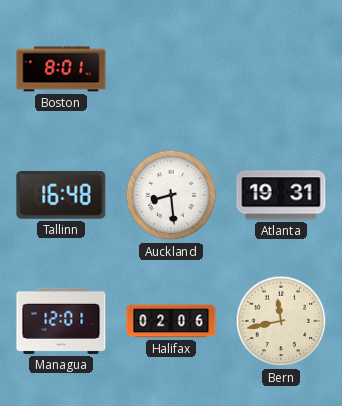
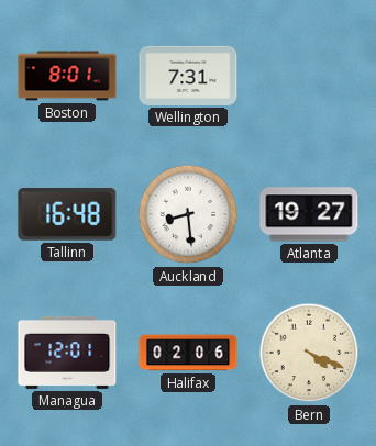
Wellington: none -> 7:31 (188, 76)
Atlanta: 19:31 -> 19:27 (309, 214)
Bern: 11:43 -> 4:19 (309, 353)
